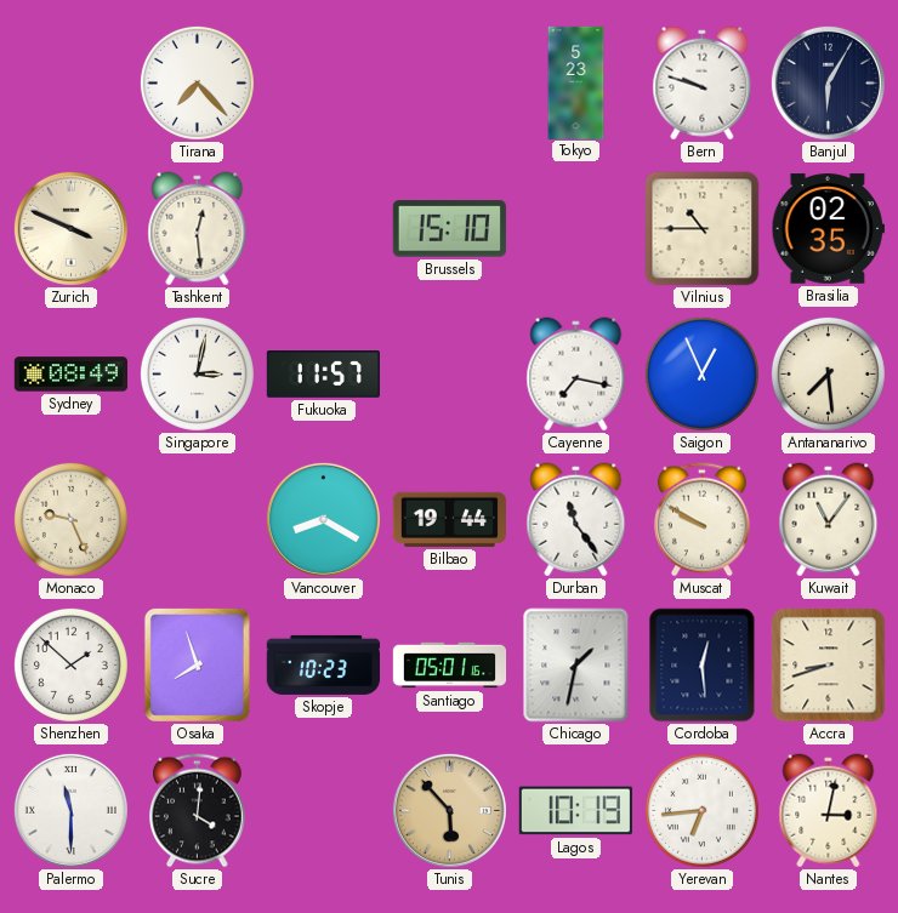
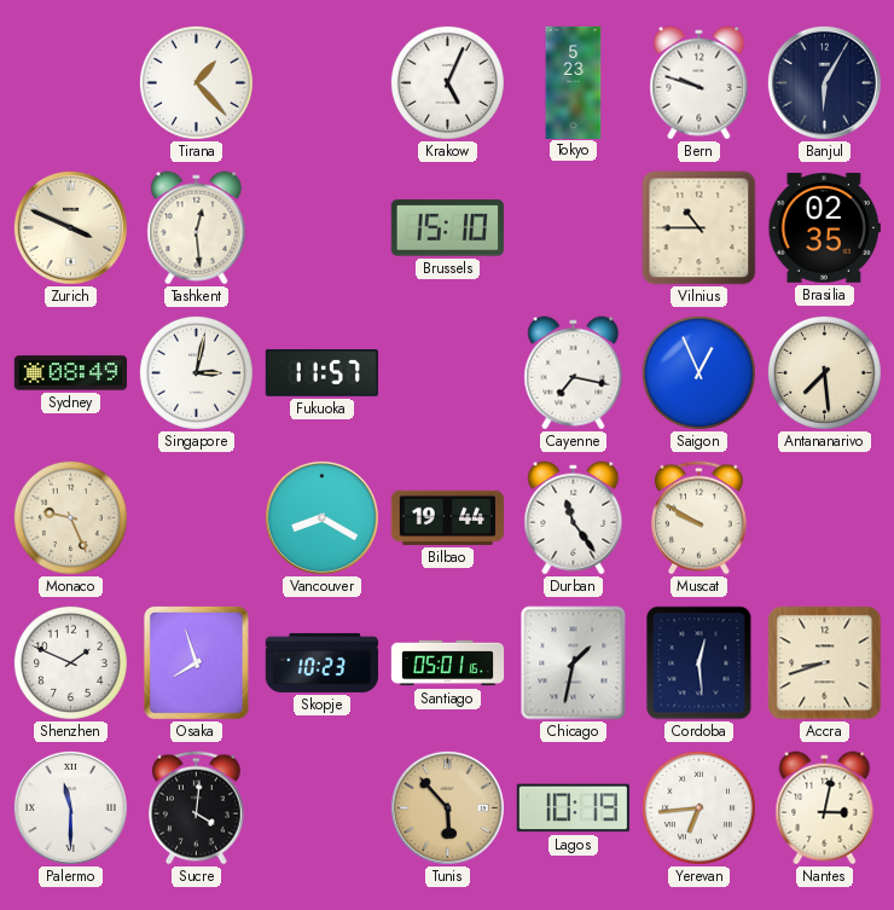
Tirana: 7:23 -> 1:23 (196, 82)
Krakow: none -> 5:04 (447, 82)
Kuwait: 11:06 -> none (829, 520)
Shenzhen: 1:52 -> 1:49 (70, 662)
